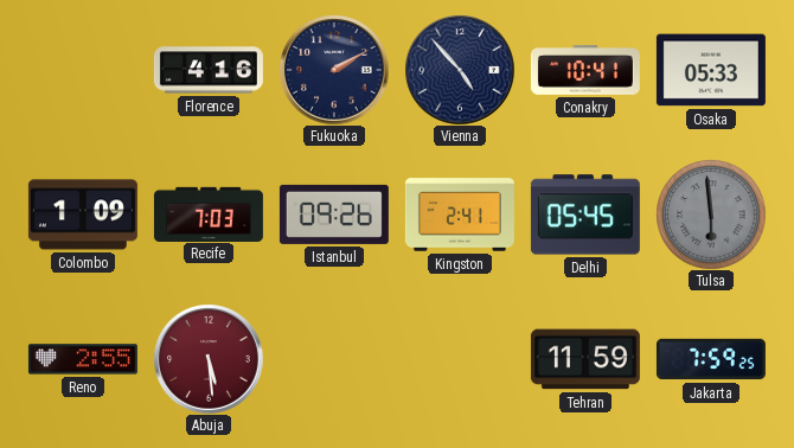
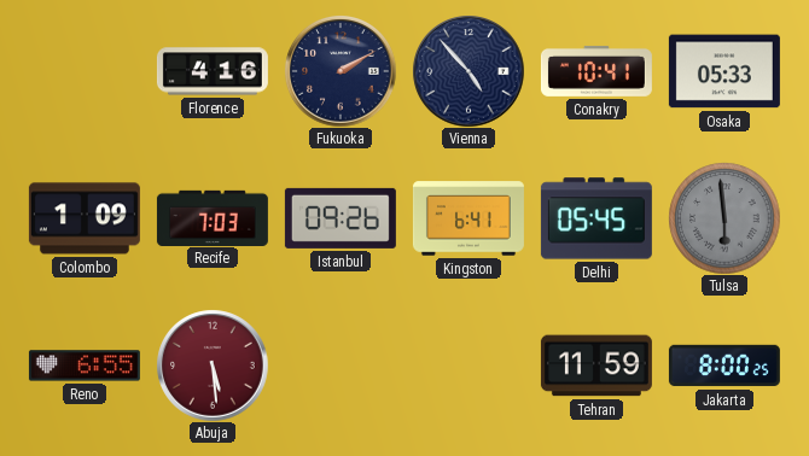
Kingston: 2:41 -> 6:41 (468, 218)
Reno: 2:55 -> 6:55 (85, 366)
Jakarta: 7:59 -> 8:00 (724, 366)
